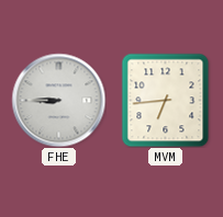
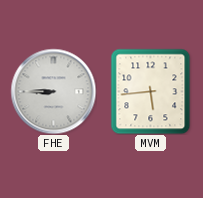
MVM: 6:44 -> 5:44 (151, 91)
